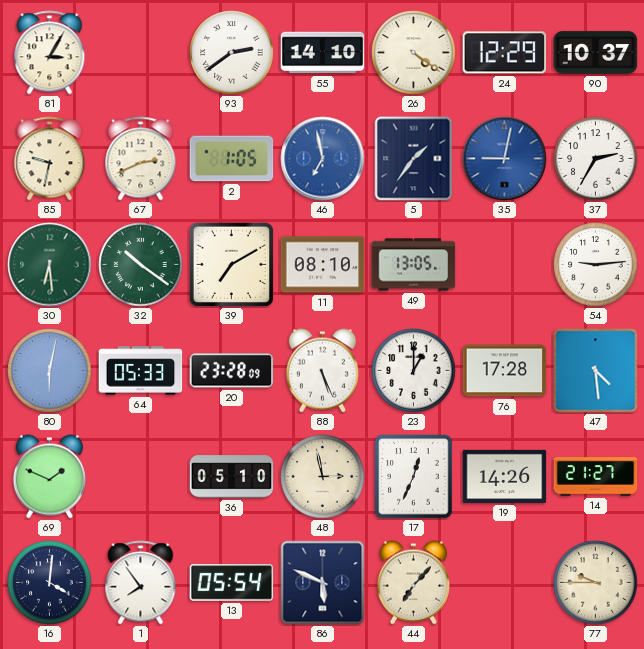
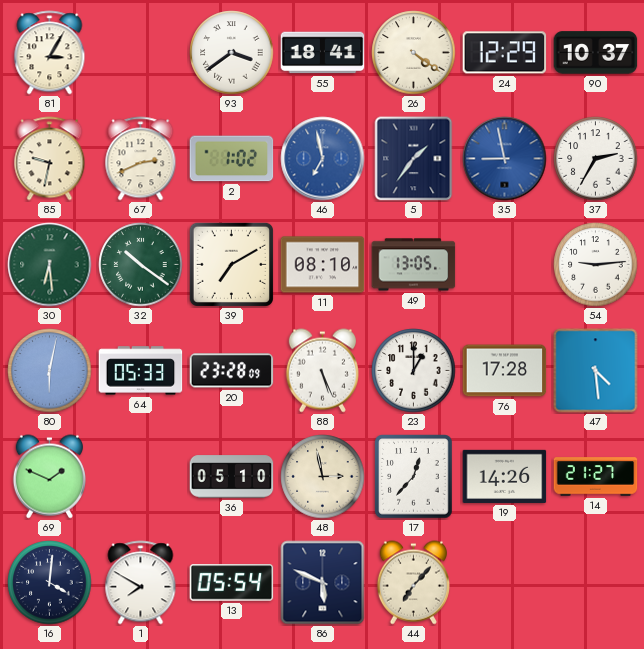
93: 2:39 -> 3:39 (232, 53)
55: 14:10 -> 18:41 (323, 53)
2: 1:05 -> 1:02 (232, 159)
35: 9:02 -> 8:58 (505, 159)
17: 12:34 -> 12:37 (414, 477)
1: 7:54 -> 7:50 (141, 583)
77: 9:45 -> none (596, 583)
